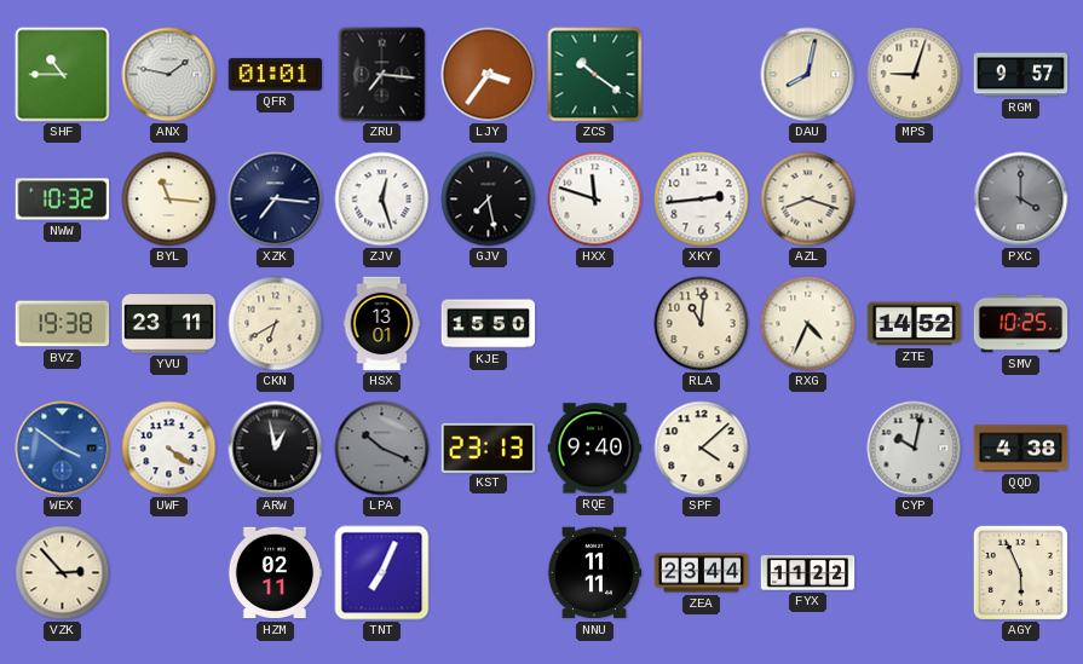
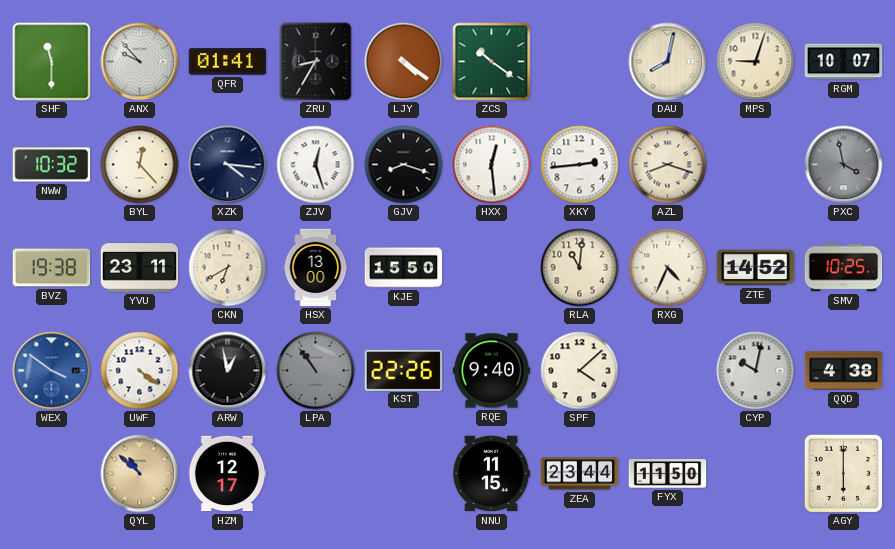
SHF: 10:45 -> 11:30 (52, 62)
ANX: 1:47 -> 9:53 (140, 62)
QFR: 01:01 -> 01:41 (228, 62)
ZRU: 7:16 -> 8:35 (316, 62)
LJY: 3:36 -> 4:21 (404, 62)
RGM: 9:57 -> 10:07 (844, 62)
BYL: 11:16 -> 12:23 (140, 165)
XZK: 7:16 -> 4:16 (228, 165)
GJV: 7:28 -> 8:18 (404, 165)
HXX: 11:48 -> 12:29 (492, 165)
PXC: 4:00 -> 3:58 (844, 165)
HSX: 13:01 -> 13:00 (316, 268)
LPA: 10:19 -> 10:54 (316, 371)
KST: 23:13 -> 22:26 (404, 370)
VZK: 2:53 -> none (63, 573)
QYL: none -> 10:52 (140, 474)
HZM: 02:11 -> 12:17 (227, 474)
TNT: 7:04 -> none (382, 573)
NNU: 11:11 -> 11:15 (491, 474)
FYX: 11:22 -> 11:50 (668, 474)
AGY: 5:56 -> 6:00 (843, 473)
